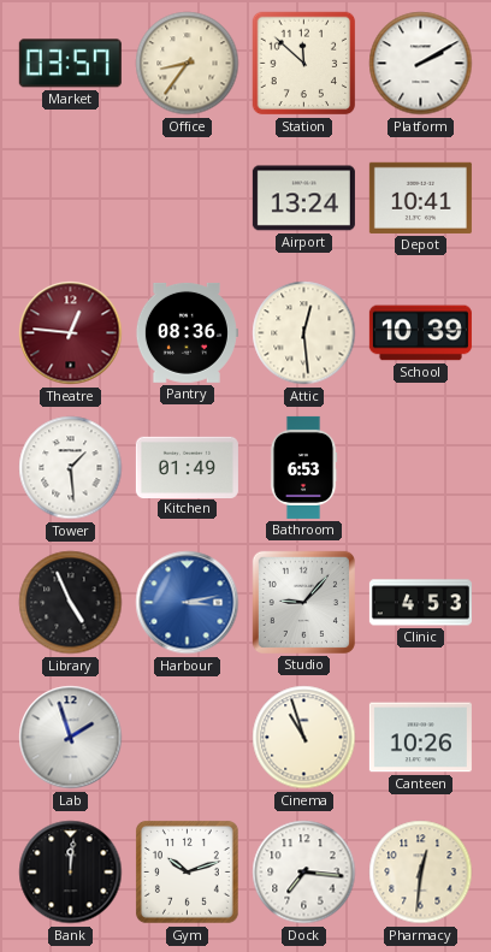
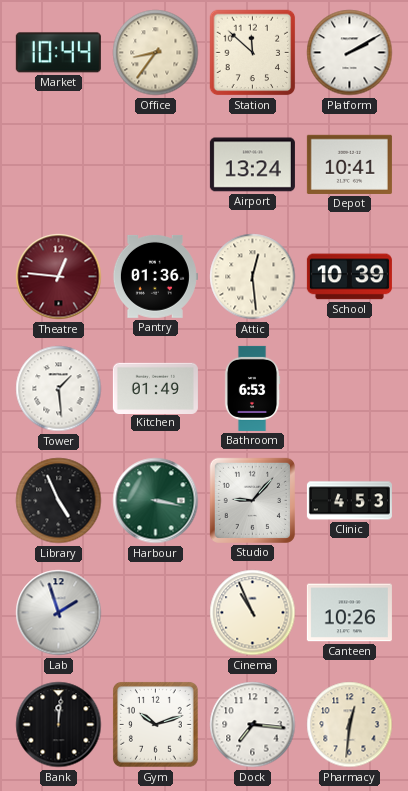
Market: 03:57 -> 10:44 (58, 53)
Pantry: 08:36 -> 01:36 (155, 276)
Harbour: 3:13 -> 3:17 (156, 501)
Harbour dial: blue -> green (156, 501)
Cinema: 10:57 -> 10:56 (253, 613)
